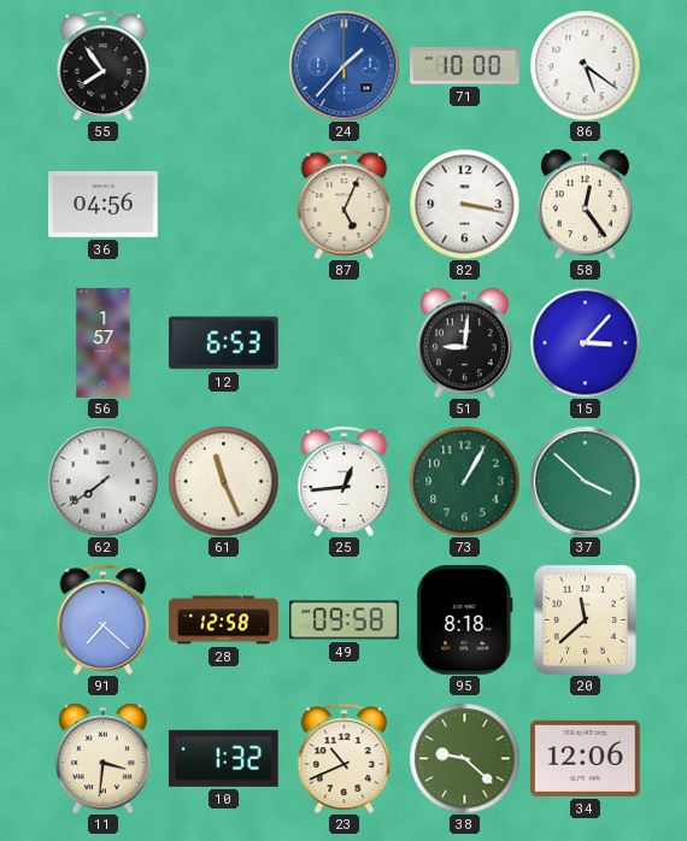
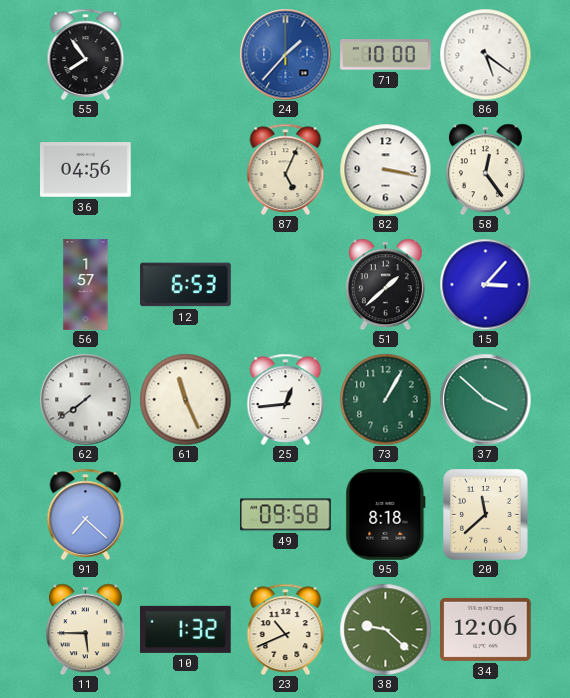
51: 9:01 -> 1:38 (385, 284)
28: 12:58 -> none (224, 621)
11: 3:31 -> 5:45 (85, 629)
